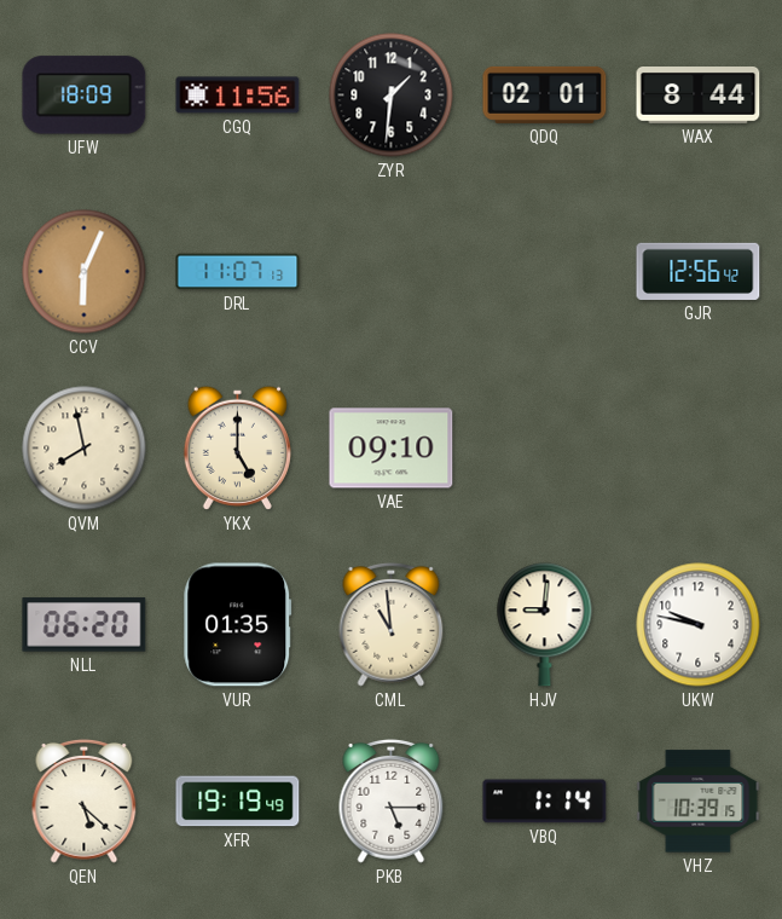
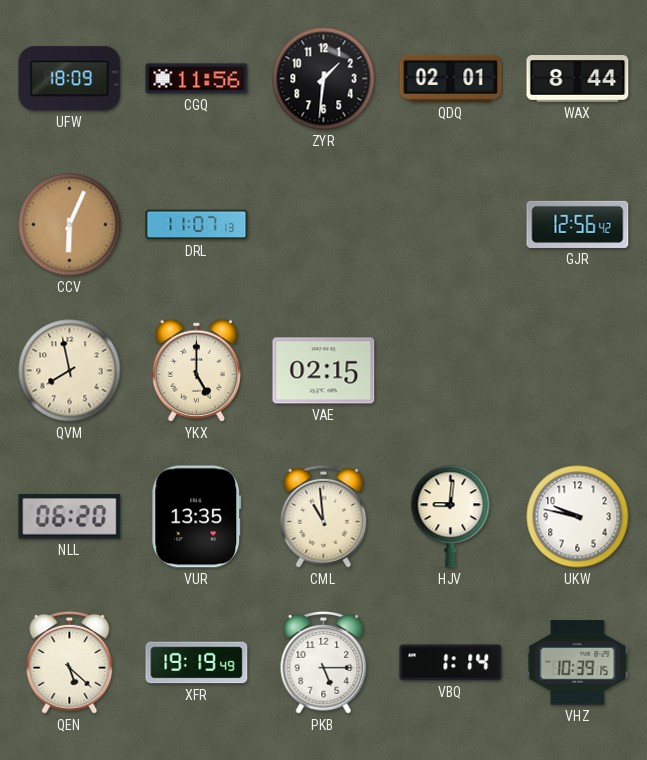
VAE: 09:10 -> 02:15 (324, 371)
VUR: 01:35 -> 13:35 (197, 517)
